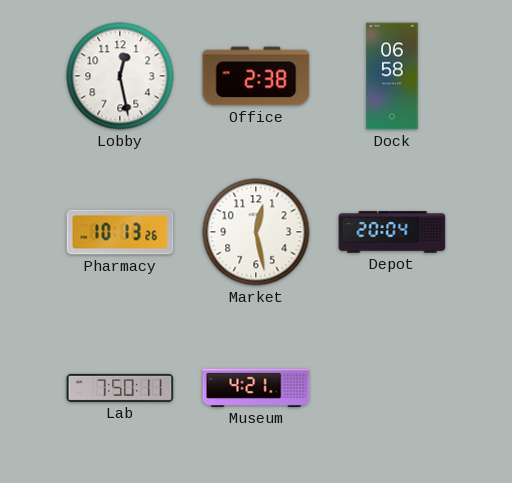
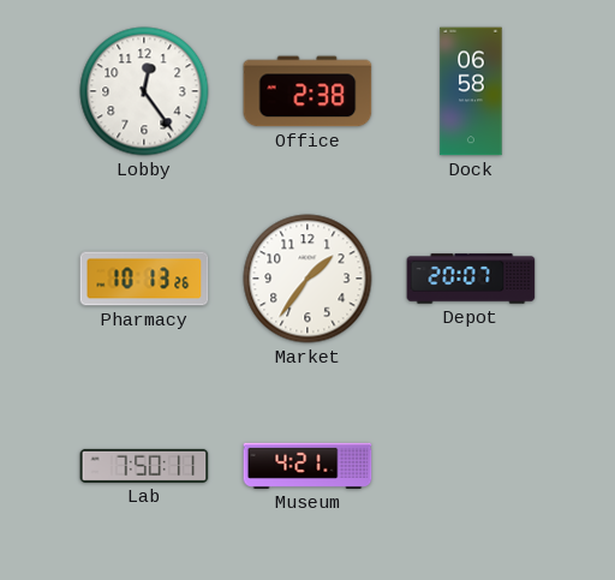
Lobby: 12:28 -> 12:24 (144, 91)
Market: 12:28 -> 1:36 (307, 279)
Depot: 20:04 -> 20:07 (471, 279)
